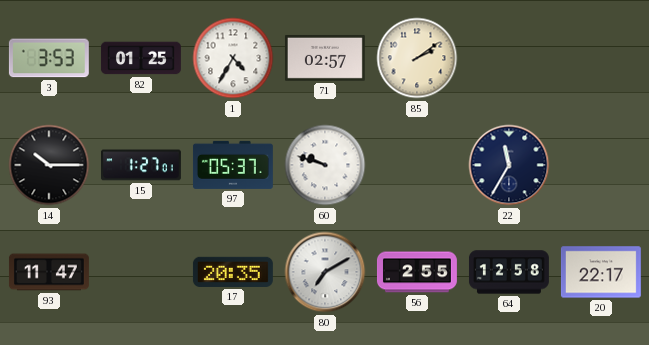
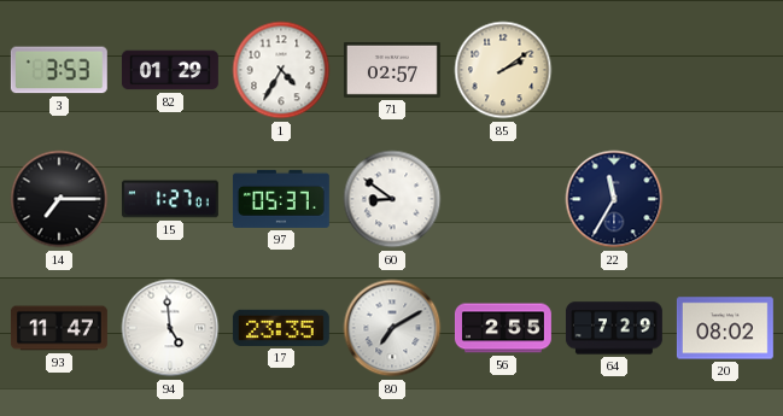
82: 01:25 -> 01:29 (170, 70)
14: 10:15 -> 7:15 (59, 199)
60: 9:48 -> 8:51 (392, 199)
94: none -> 4:59 (170, 328)
17: 20:35 -> 23:35 (281, 328)
64: 12:58 -> 7:29 (614, 328)
20: 22:17 -> 08:02 (725, 328)
